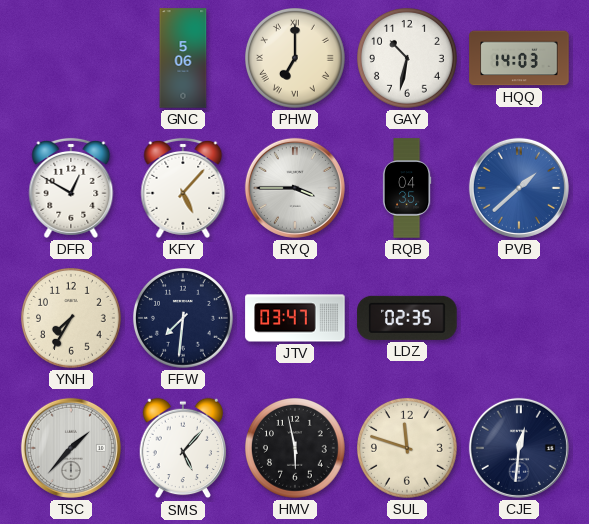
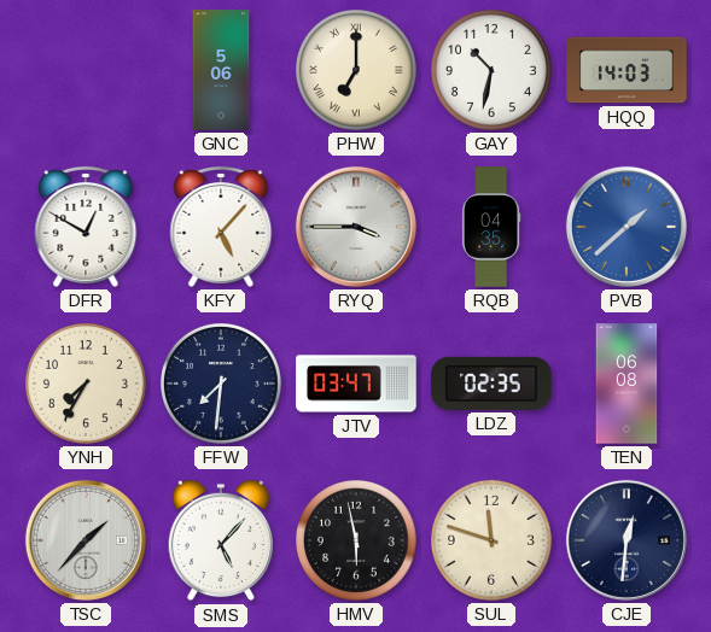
TEN: none -> 06:08 (627, 384)
